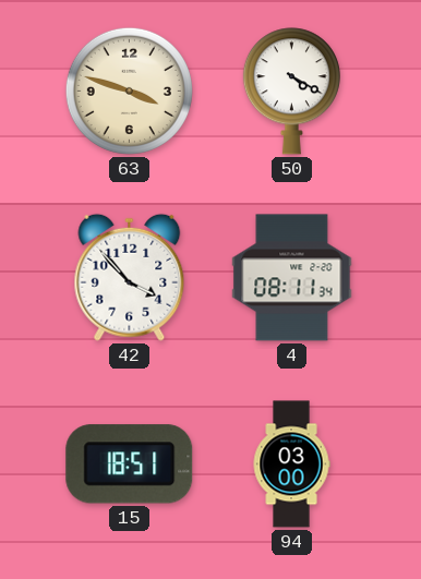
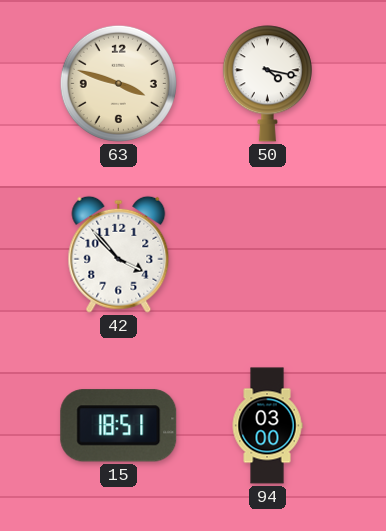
50: 4:20 -> 4:17 (267, 84)
4: 08:11 -> none (292, 278)
